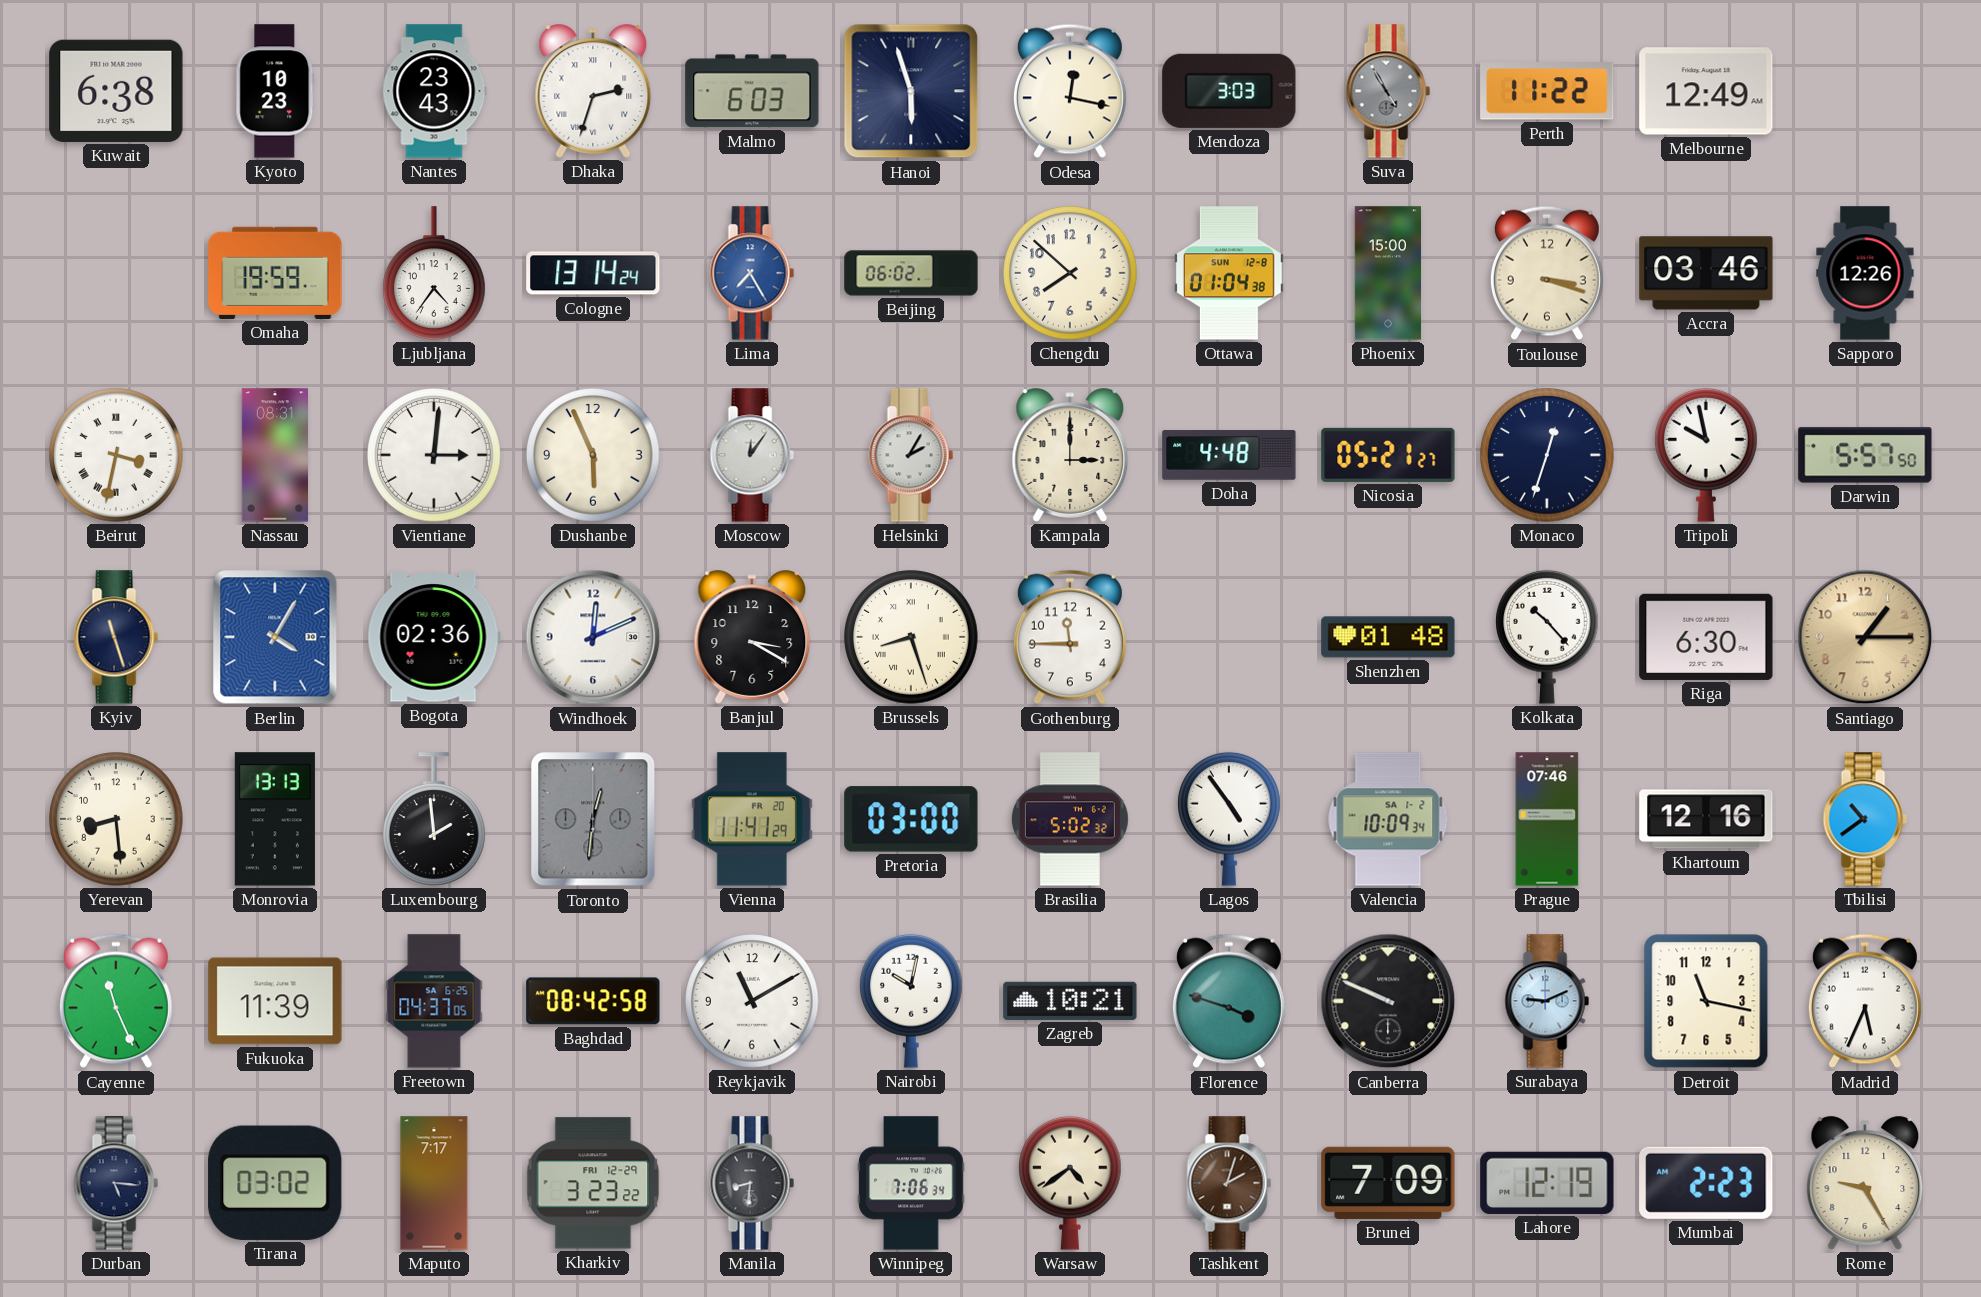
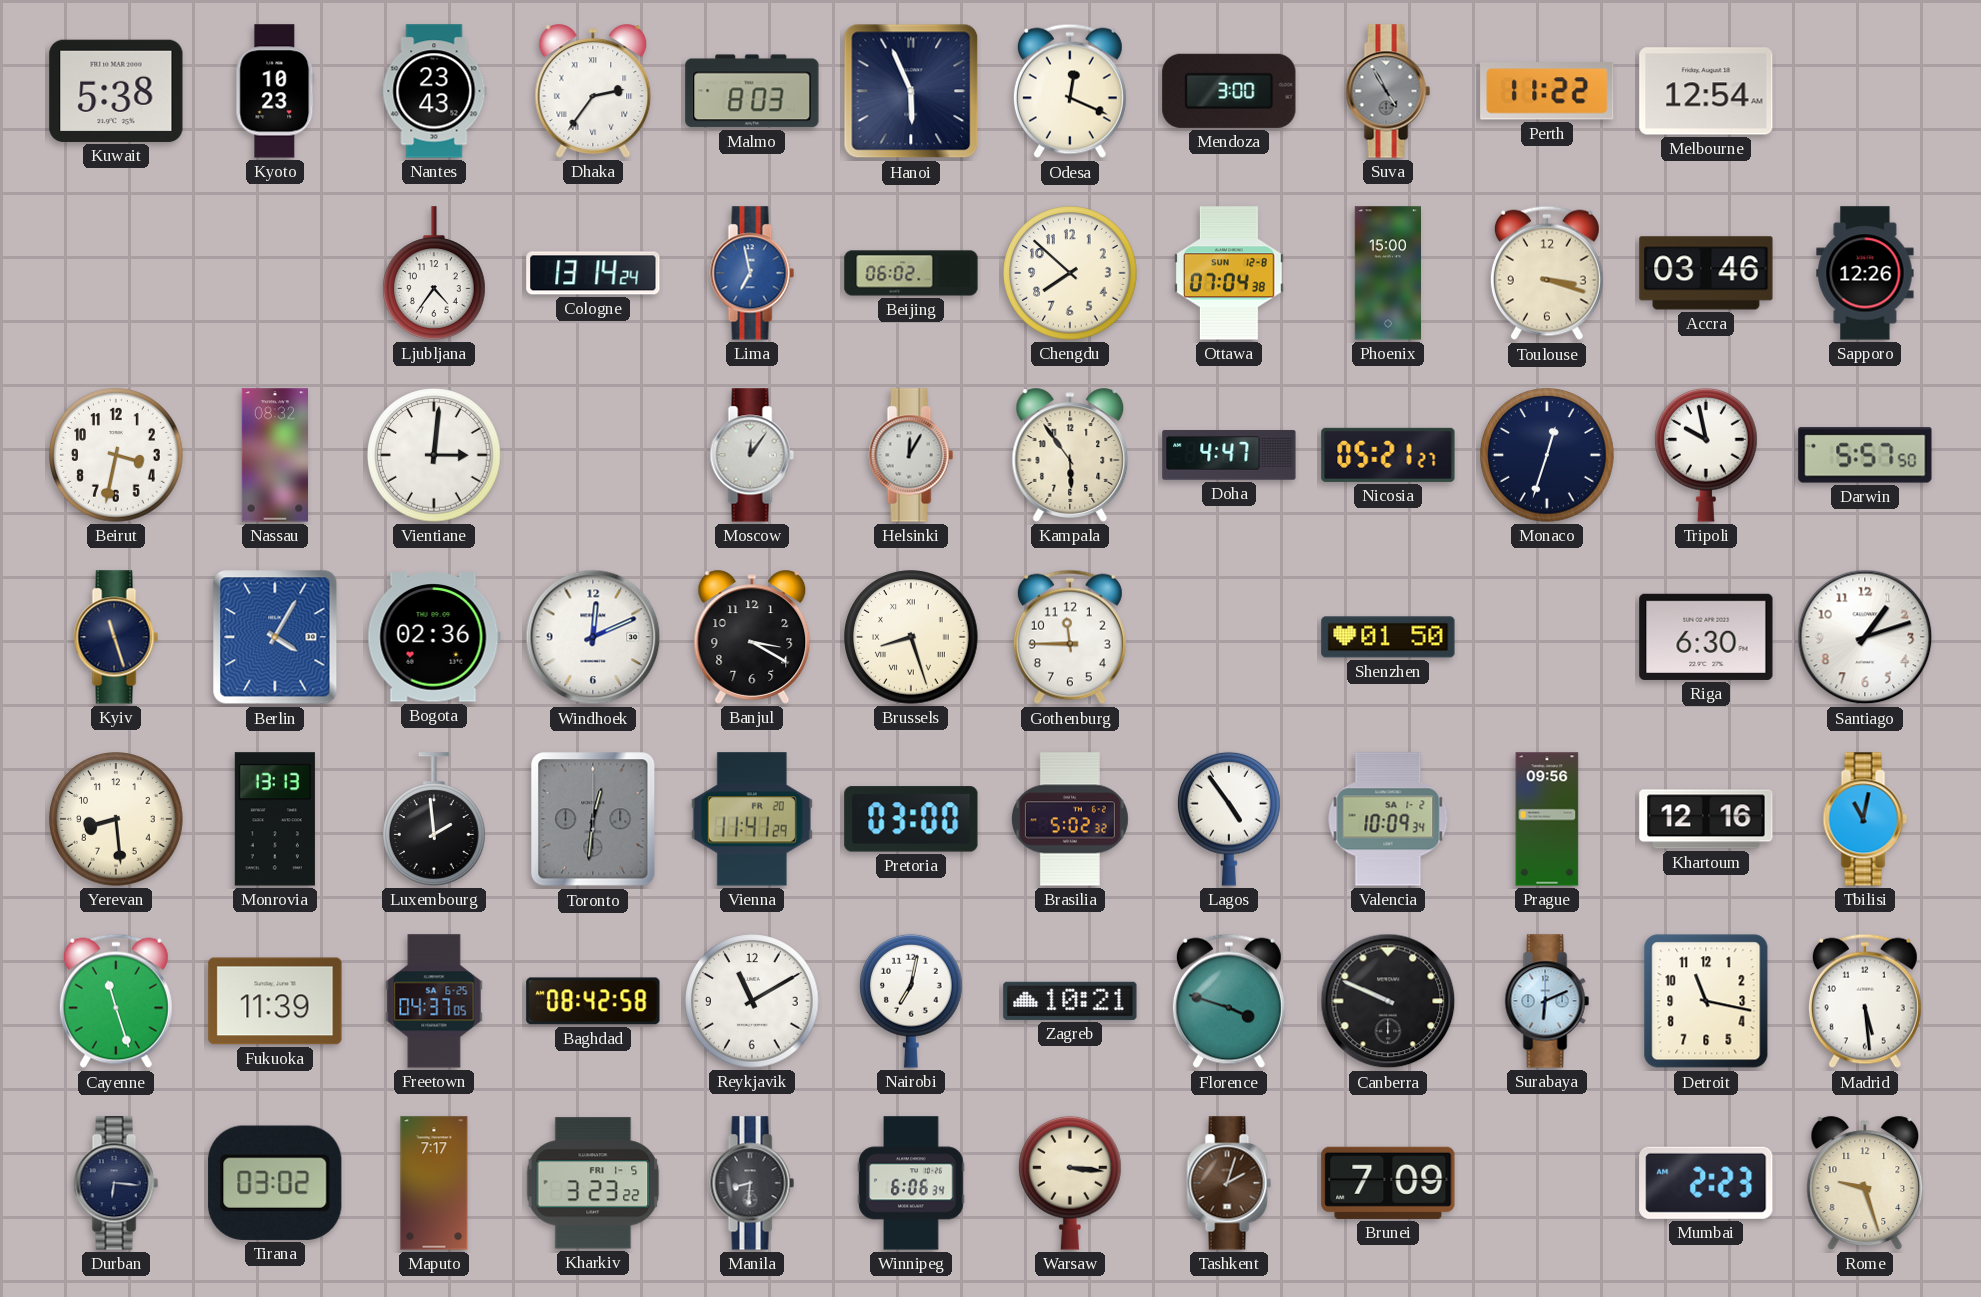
Kuwait: 6:38 -> 5:38 (116, 91)
Dhaka: 2:33 -> 2:36 (593, 91)
Malmo: 6:03 -> 8:03 (752, 91)
Hanoi: 5:57 -> 5:56 (911, 91)
Odesa: 12:17 -> 12:19 (1070, 91)
Mendoza: 3:03 -> 3:00 (1229, 91)
Melbourne: 12:49 -> 12:54 (1706, 91)
Omaha: 19:59 -> none (275, 273)
Lima: 7:25 -> 6:58 (752, 273)
Ottawa: 01:04 -> 07:04 (1229, 273)
Beirut numerals: Roman -> Arabic (116, 455)
Nassau: 08:31 -> 08:32 (274, 455)
Dushanbe: 5:56 -> none (593, 455)
Helsinki: 2:05 -> 12:05 (911, 455)
Kampala: 3:00 -> 5:54 (1070, 455)
Doha: 4:48 -> 4:47 (1229, 455)
Shenzhen: 01:48 -> 01:50 (1388, 637)
Kolkata: 10:23 -> none (1548, 637)
Santiago: 1:15 -> 1:12 (1865, 637)
Santiago dial: champagne -> white (1865, 637)
Prague: 07:46 -> 09:56 (1547, 819)
Tbilisi: 10:39 -> 11:02 (1865, 819)
Cayenne: 11:26 -> 11:27 (116, 1001)
Nairobi: 10:02 -> 7:02 (912, 1001)
Surabaya: 9:11 -> 6:11 (1547, 1001)
Madrid: 5:34 -> 5:29 (1865, 1001)
Durban: 5:16 -> 6:16 (116, 1183)
Kharkiv date: FRI 12-29 -> FRI 1-5 (593, 1183)
Winnipeg: 7:06 -> 6:06 (911, 1183)
Warsaw: 4:39 -> 3:16 (1071, 1183)
Lahore: 12:19 -> none (1547, 1183)
Rome: 9:25 -> 9:27 (1865, 1183)
